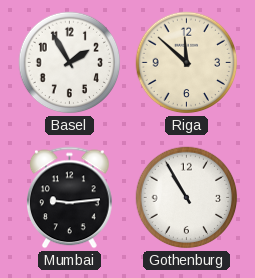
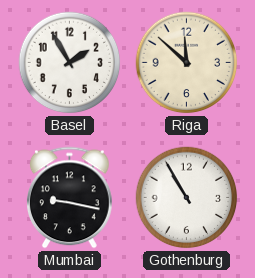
Mumbai: 9:14 -> 9:17 (70, 198)
